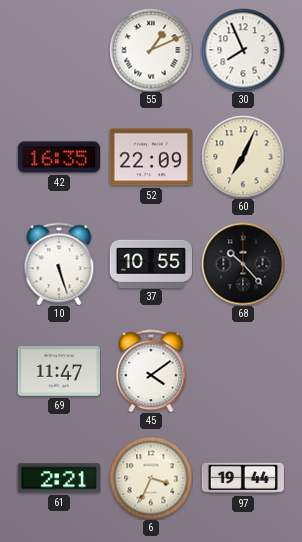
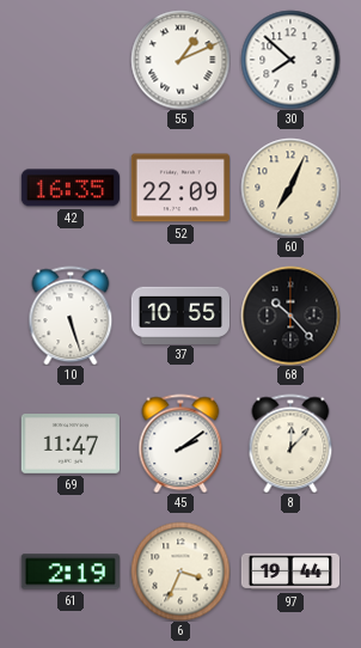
30: 7:56 -> 7:52 (290, 60)
45: 4:09 -> 2:09 (180, 444)
8: none -> 12:07 (290, 444)
61: 2:21 -> 2:19 (71, 571)
